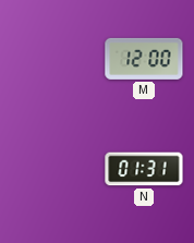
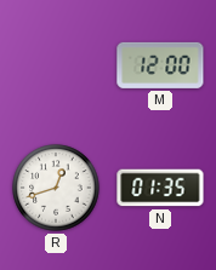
R: none -> 12:42 (56, 188)
N: 01:31 -> 01:35 (160, 188)
